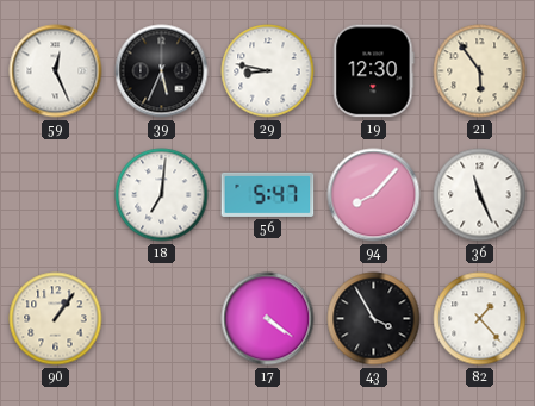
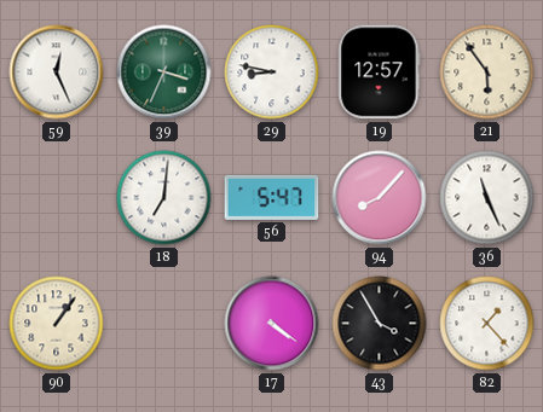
39: 5:34 -> 3:34 (164, 72)
39 dial: black -> green (164, 72)
19: 12:30 -> 12:57 (380, 72)
